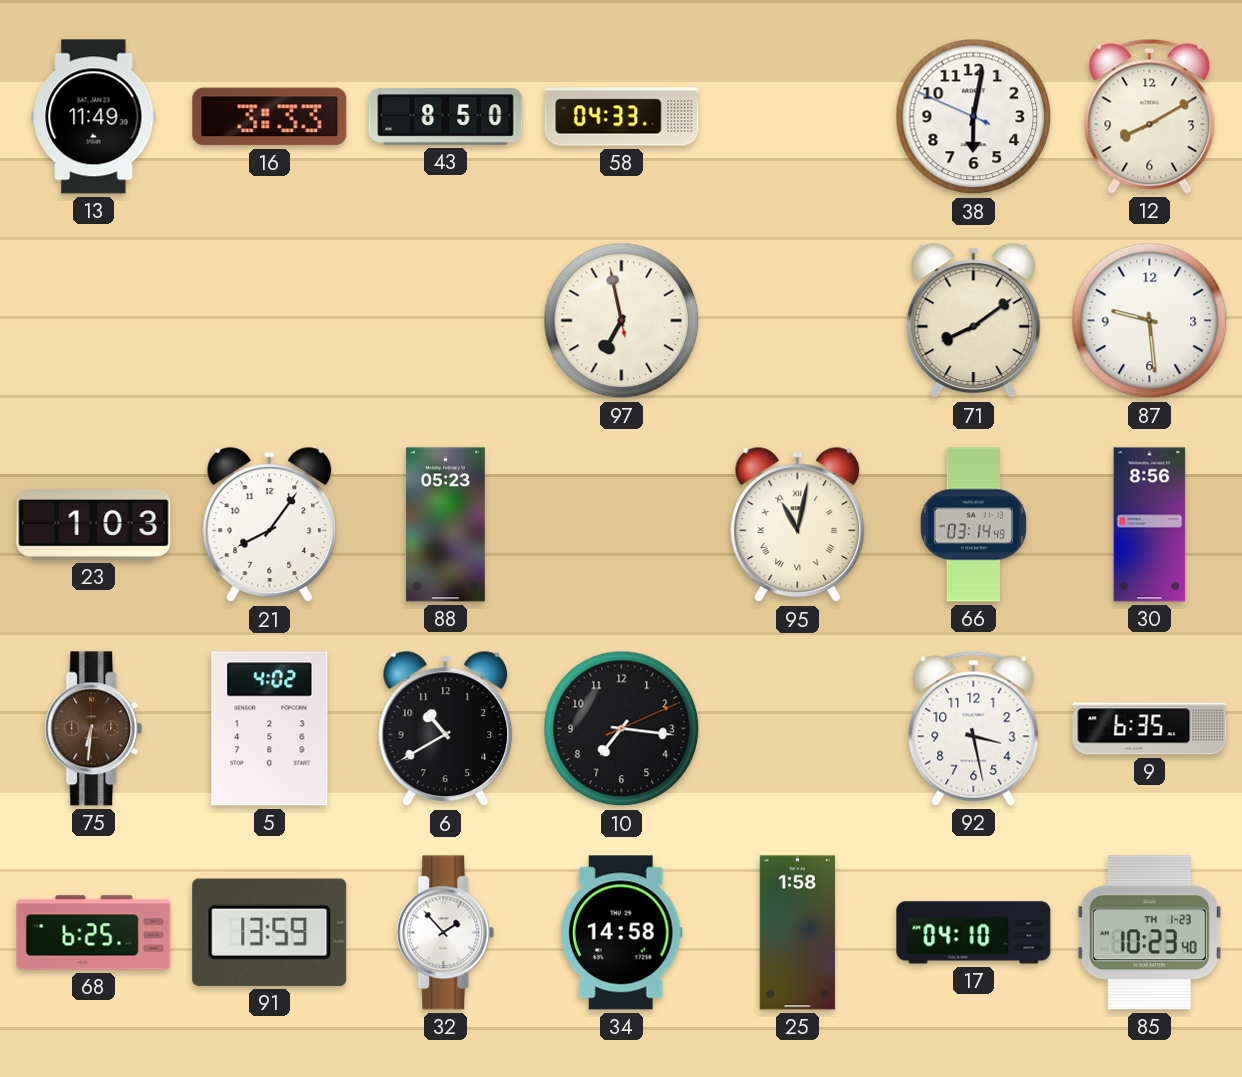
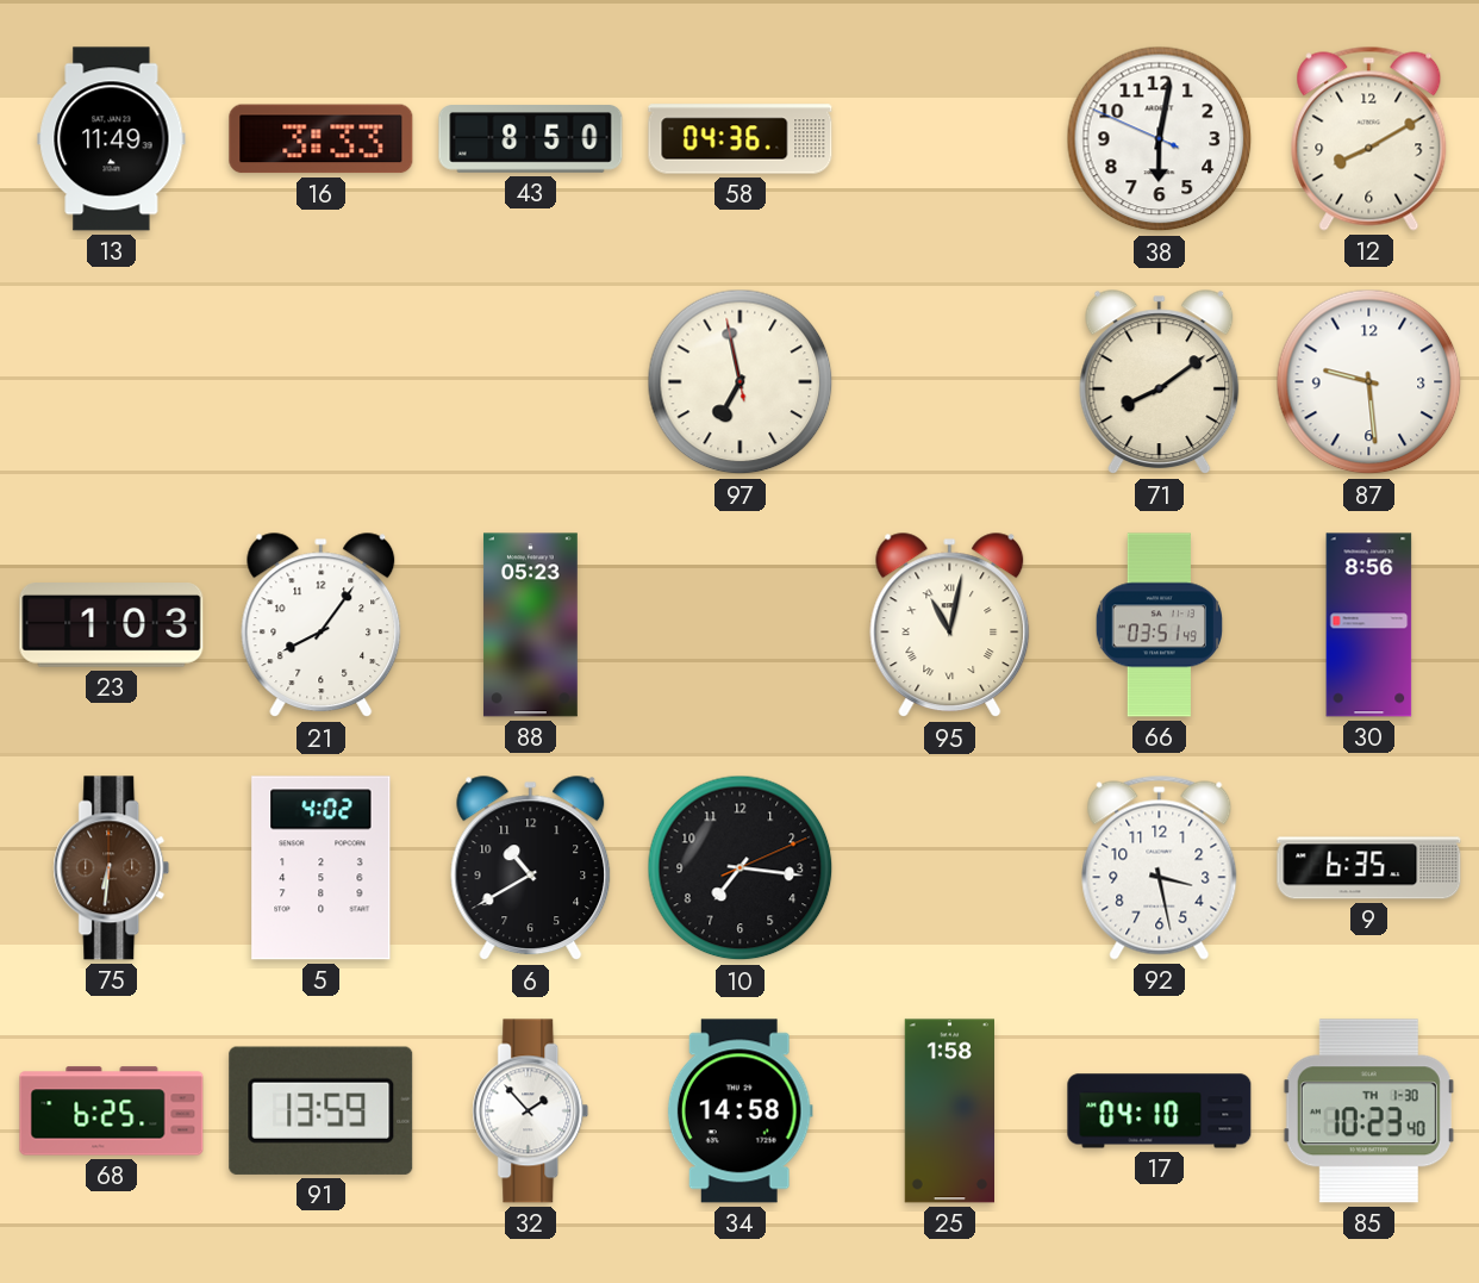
58: 04:33 -> 04:36 (741, 139)
66: 03:14 -> 03:51 (1159, 625)
85 date: TH 1-23 -> TH 1-30 (1368, 1111)
